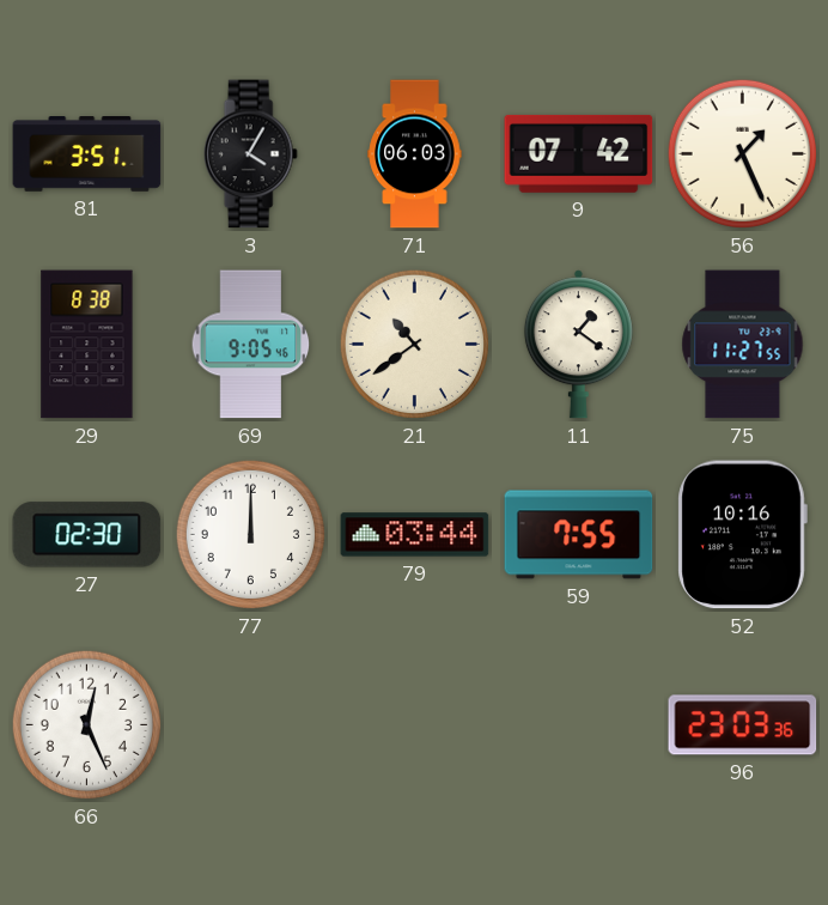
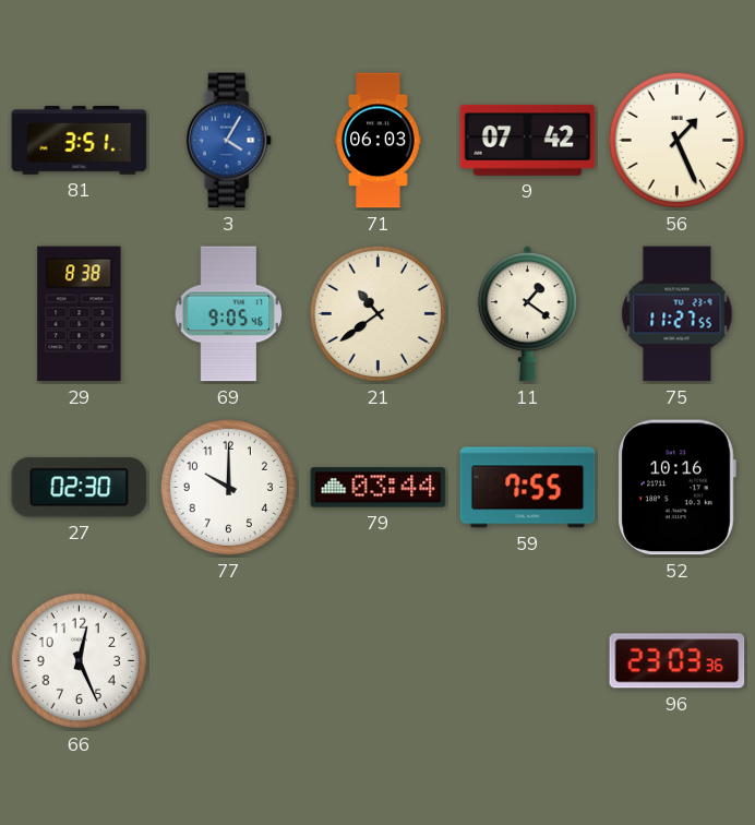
3 dial: black -> blue (228, 141)
77: 12:00 -> 10:00 (228, 487)
